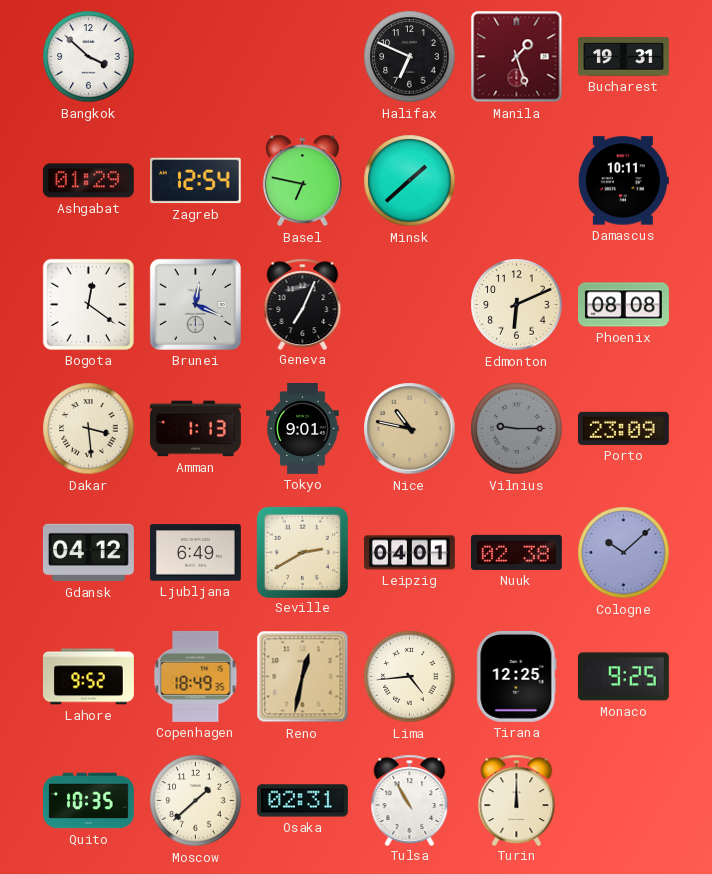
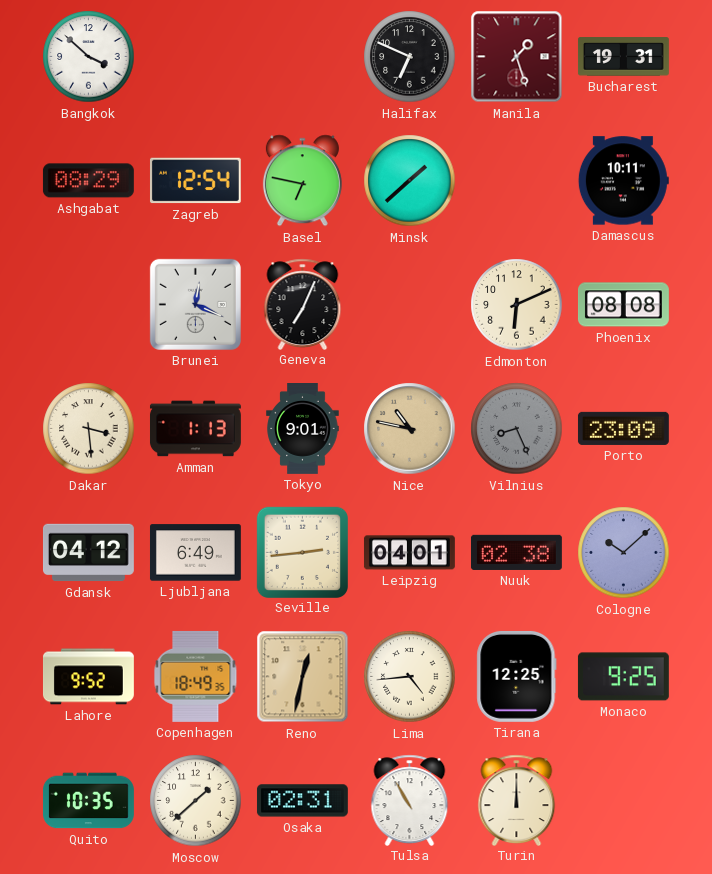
Ashgabat: 01:29 -> 08:29 (88, 181)
Bogota: 12:21 -> none (88, 304)
Vilnius: 9:15 -> 8:26 (517, 429)
Seville: 2:40 -> 2:44 (302, 552)
